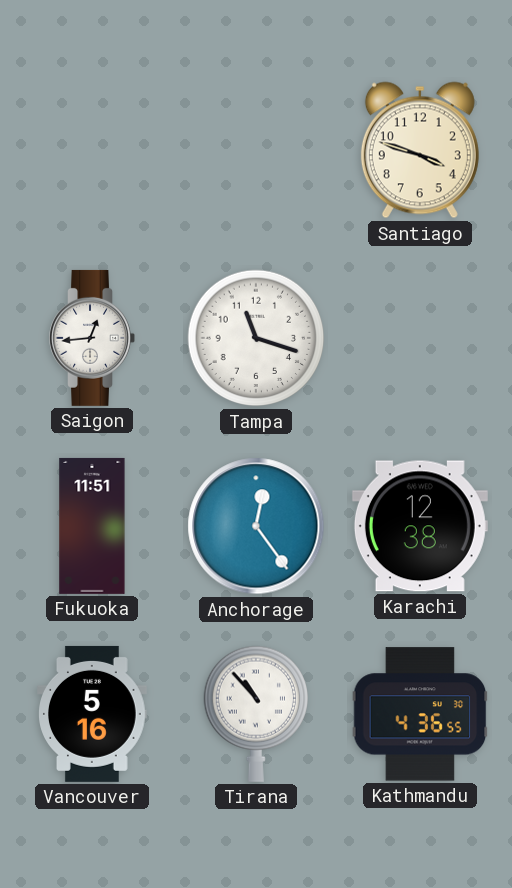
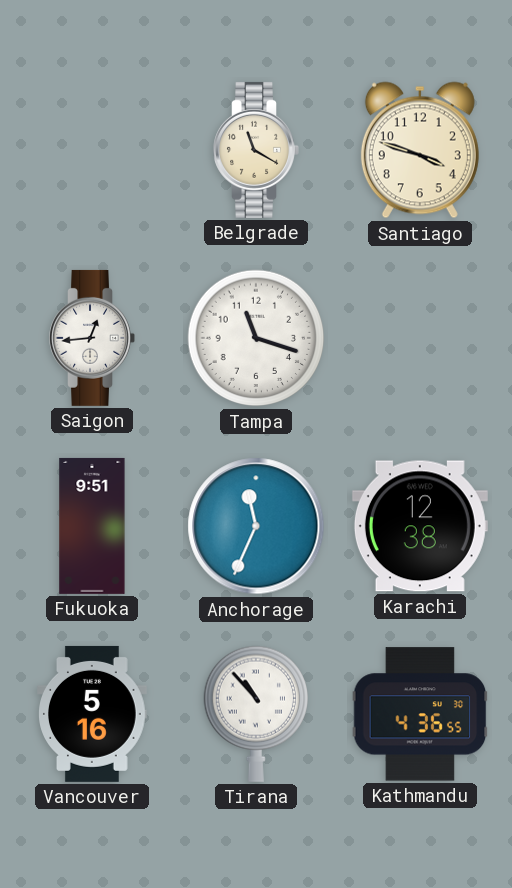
Belgrade: none -> 11:20 (256, 150)
Fukuoka: 11:51 -> 9:51 (92, 526)
Anchorage: 12:24 -> 11:34 (256, 526)
